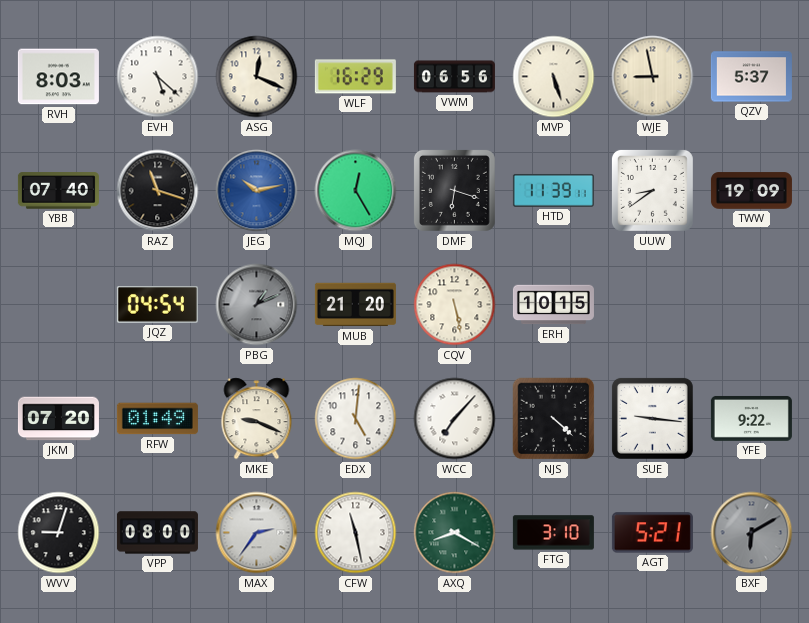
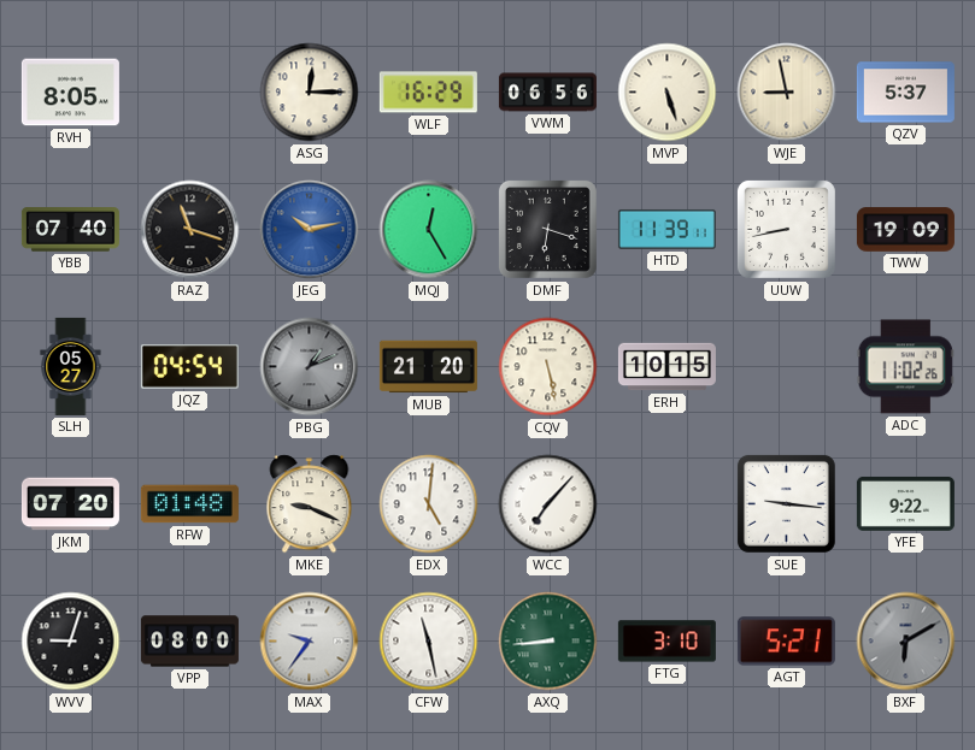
RVH: 8:03 -> 8:05 (70, 93)
EVH: 5:22 -> none (158, 77)
ASG: 12:19 -> 12:15 (310, 93)
UUW: 8:39 -> 8:43 (786, 229)
SLH: none -> 05:27 (71, 366)
ADC: none -> 11:02 (905, 367)
RFW: 01:49 -> 01:48 (189, 504)
NJS: 4:22 -> none (554, 419)
MAX: 2:36 -> 9:36 (310, 642)
AXQ: 8:20 -> 8:44 (548, 642)
